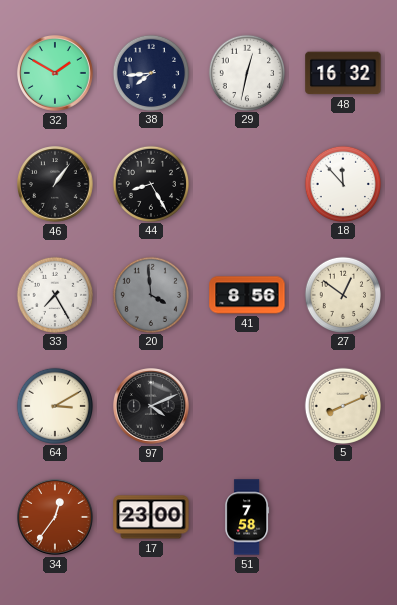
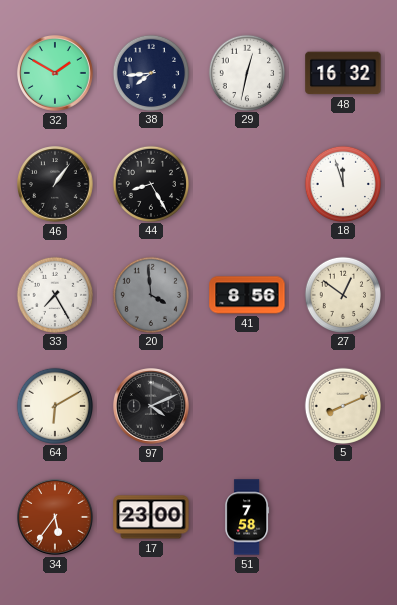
18: 11:53 -> 11:57 (342, 183)
64: 3:10 -> 6:10 (54, 405)
34: 12:36 -> 5:36 (56, 518)
